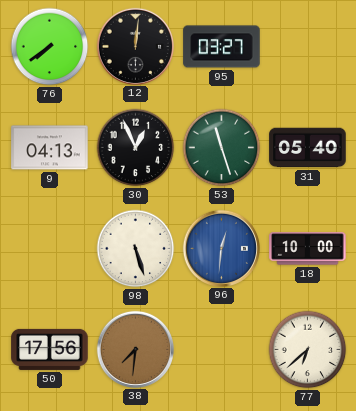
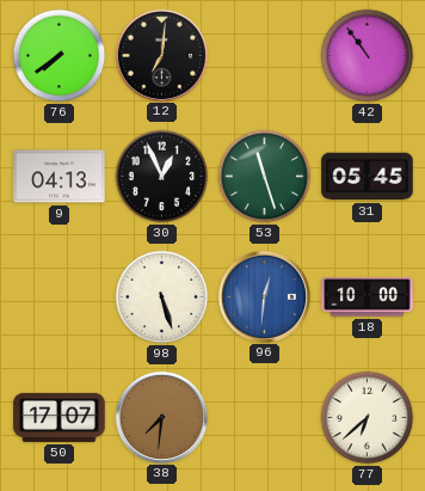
12: 12:01 -> 7:01 (161, 55)
95: 03:27 -> none (222, 47)
42: none -> 10:54 (368, 56)
31: 05:40 -> 05:45 (368, 177)
50: 17:56 -> 17:07 (60, 417)
